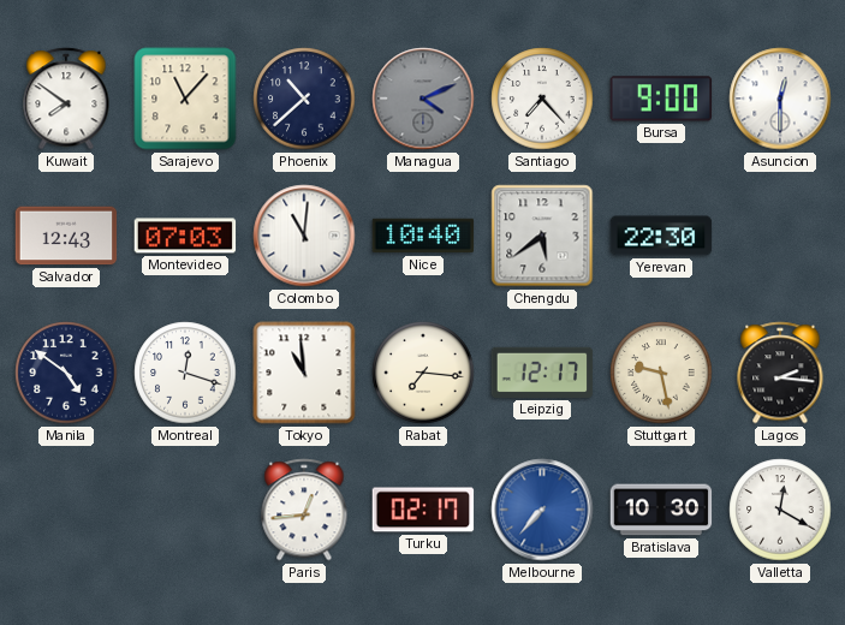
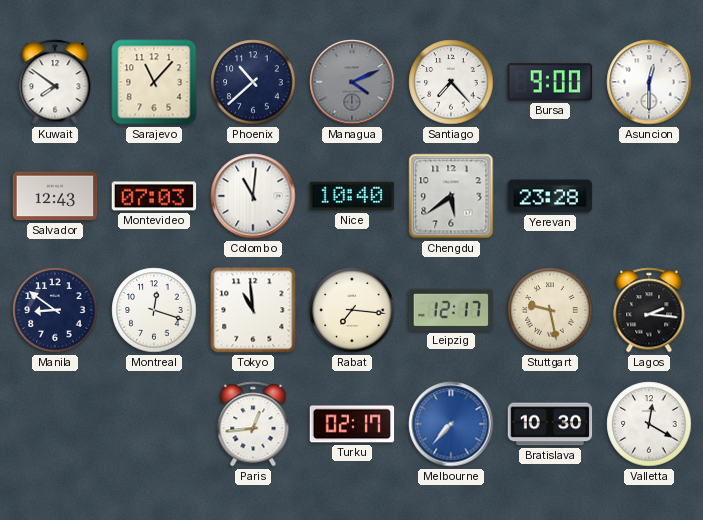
Yerevan: 22:30 -> 23:28 (550, 196)
Manila: 4:51 -> 8:51 (55, 310)
